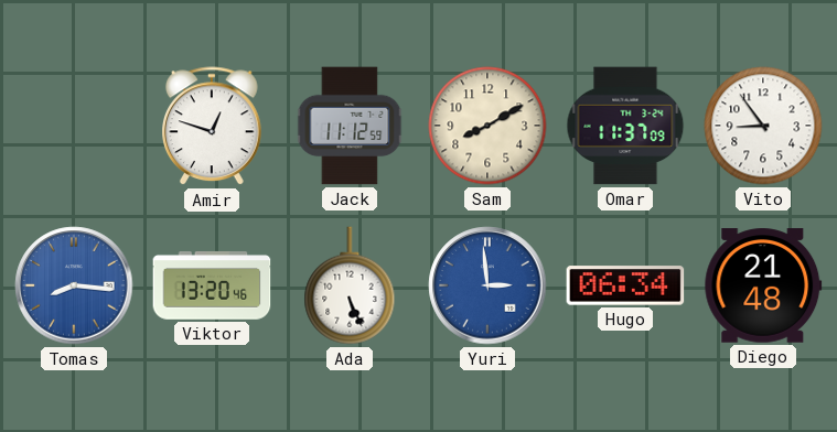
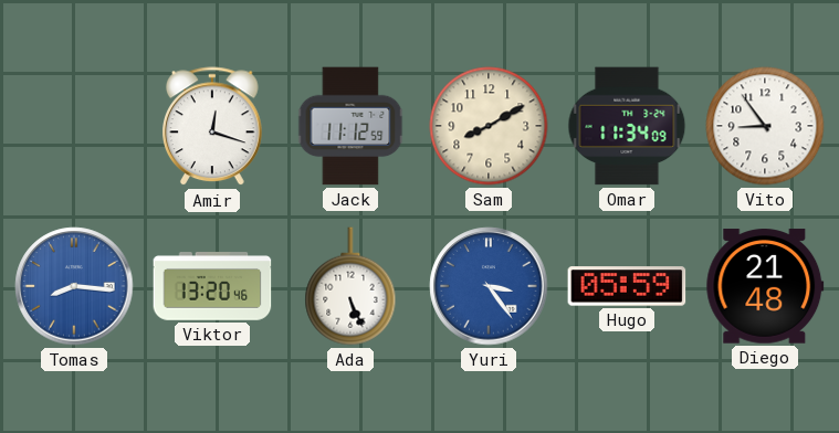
Amir: 12:48 -> 12:18 (213, 127)
Omar: 11:37 -> 11:34 (627, 126)
Yuri: 2:59 -> 3:24 (489, 286)
Hugo: 06:34 -> 05:59 (627, 286)
